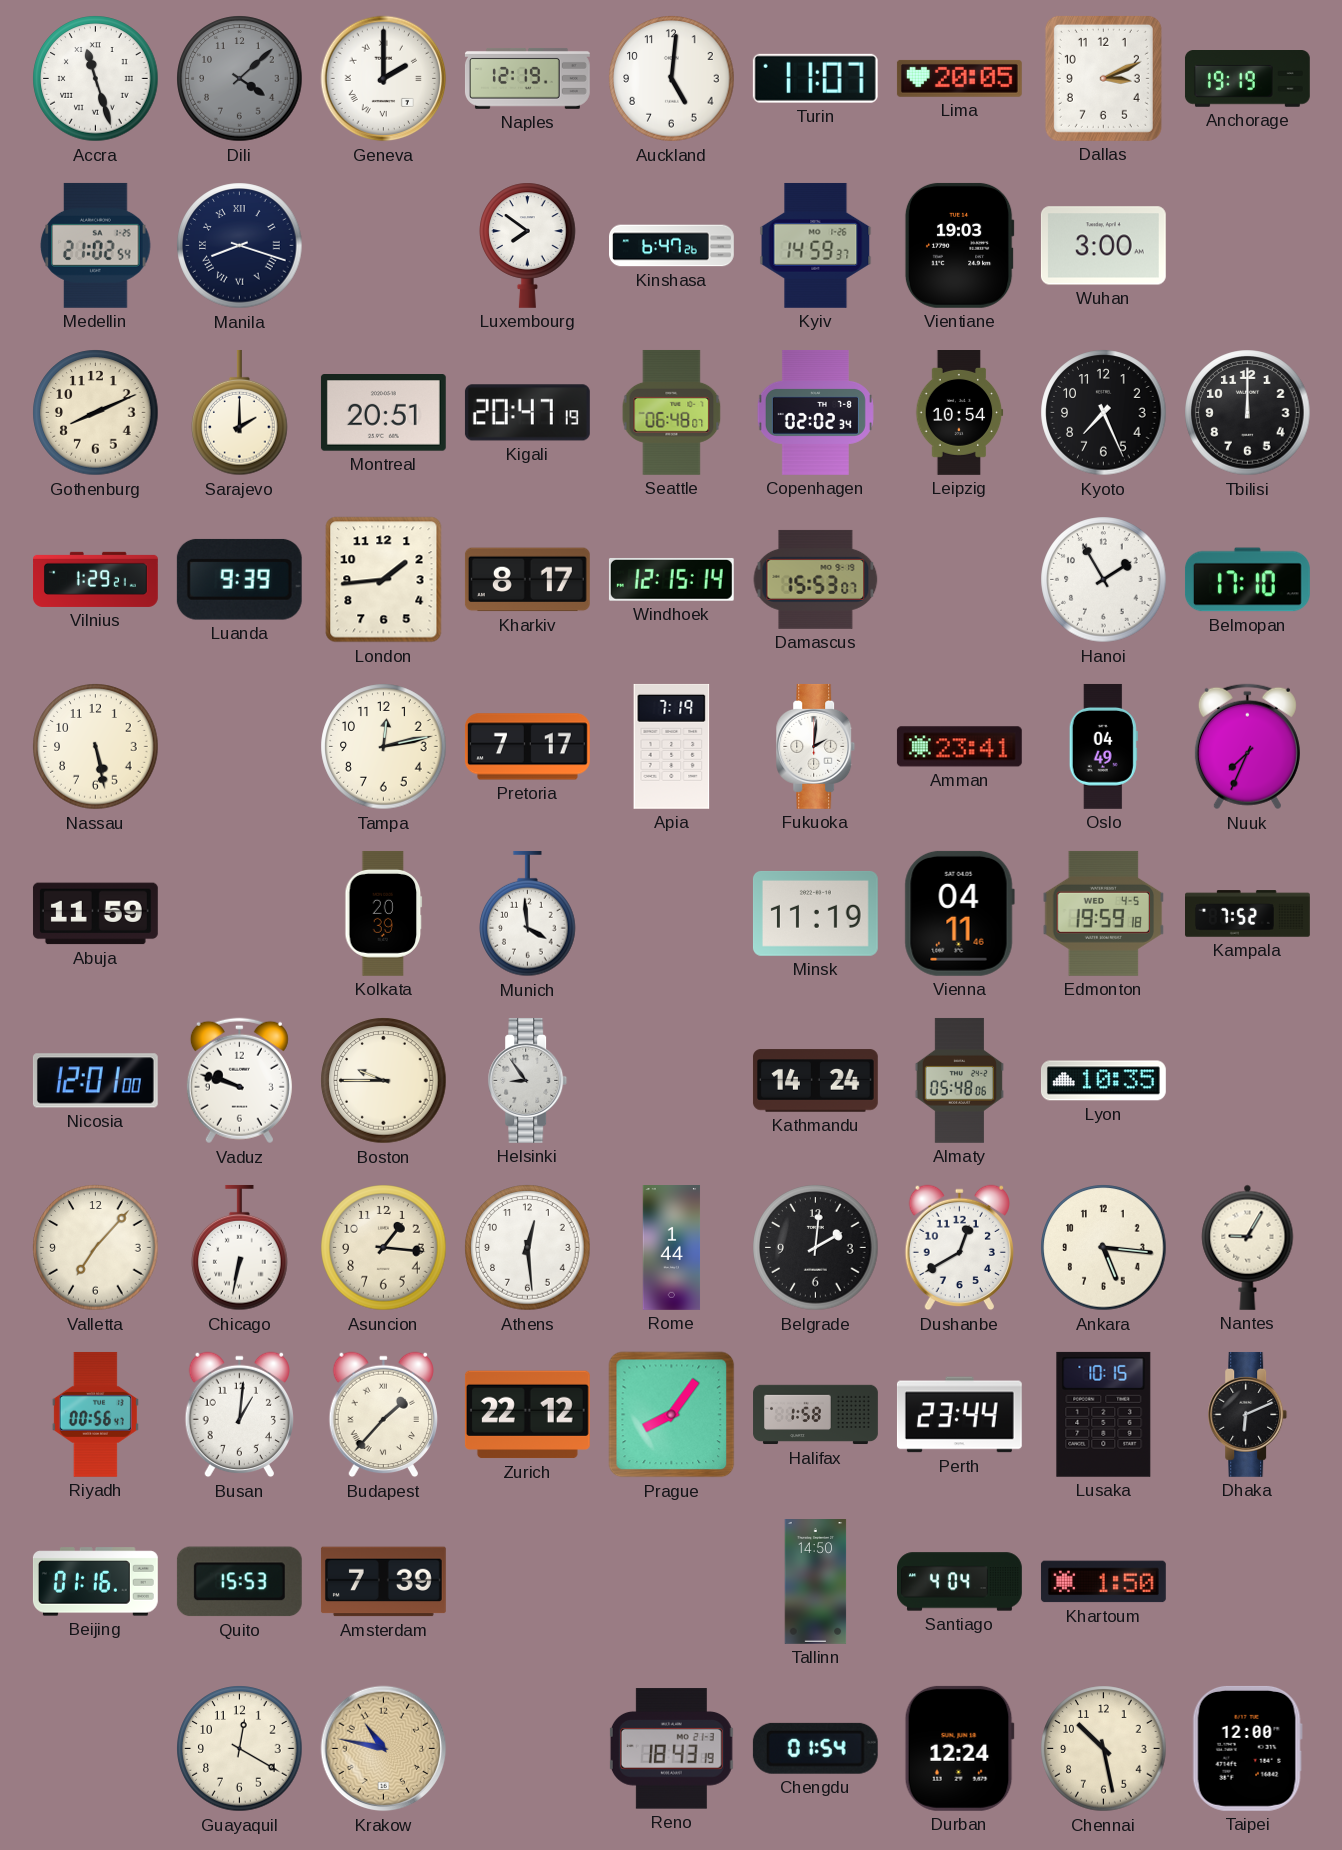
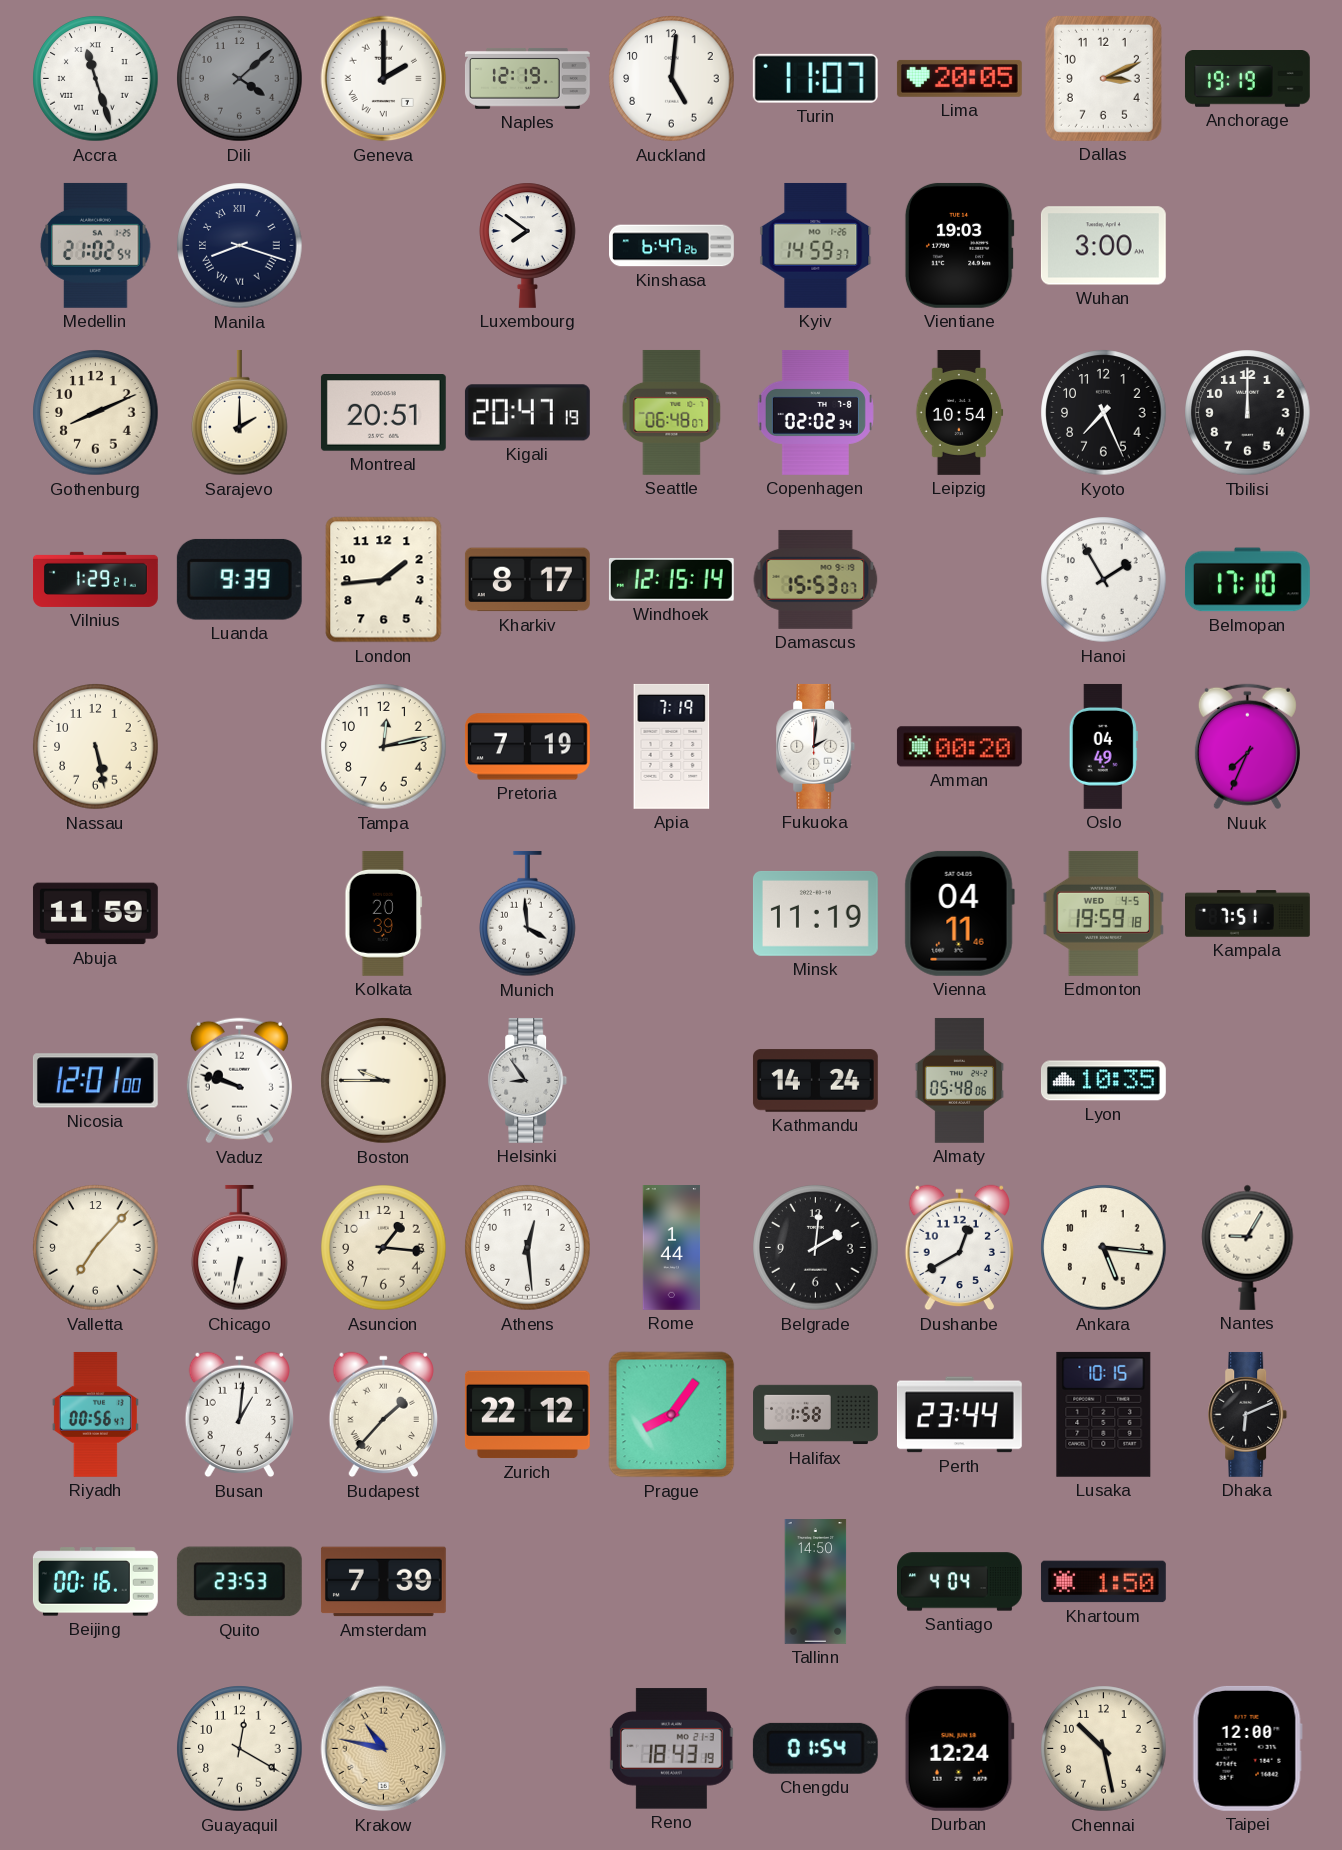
Pretoria: 7:17 -> 7:19 (527, 747)
Amman: 23:41 -> 00:20 (959, 747)
Kampala: 7:52 -> 7:51 (1248, 914)
Beijing: 01:16 -> 00:16 (95, 1582)
Quito: 15:53 -> 23:53 (239, 1582)
